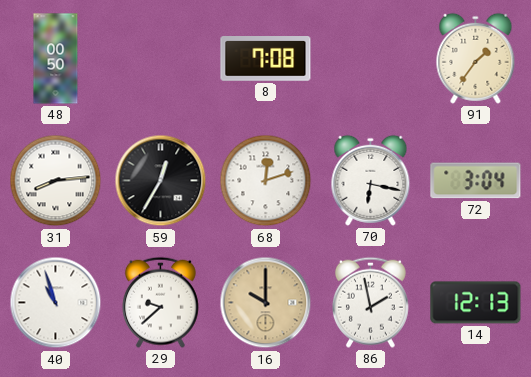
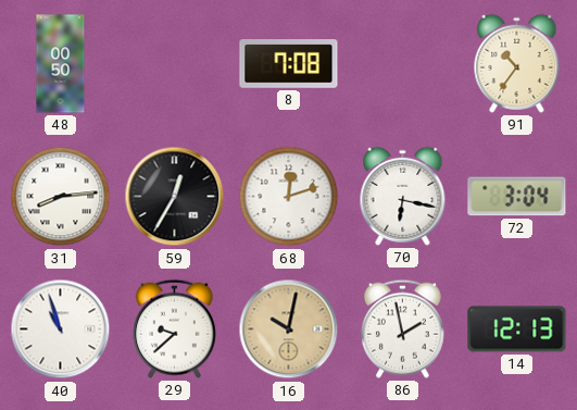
91: 1:36 -> 10:36 (517, 63)
16: 10:00 -> 10:02 (289, 330)
